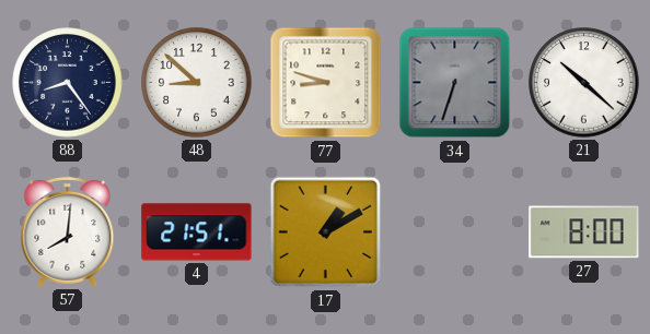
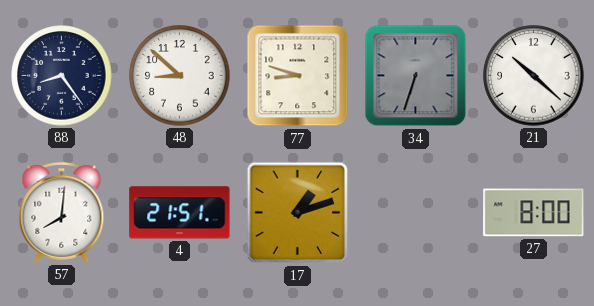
17: 1:10 -> 1:12 (298, 213)
